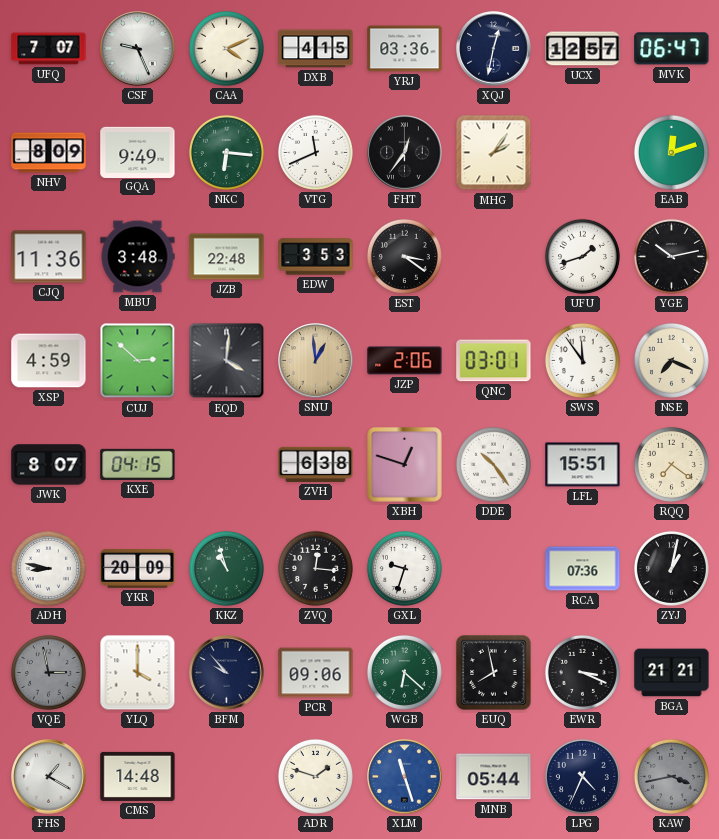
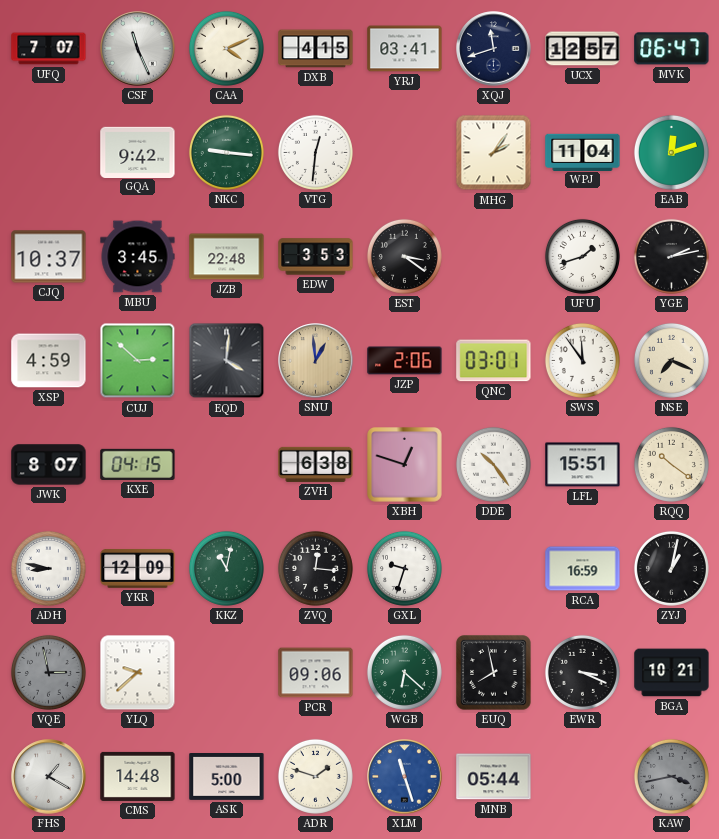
CSF: 9:26 -> 11:26 (138, 49)
YRJ: 03:36 -> 03:41 (405, 49)
XQJ: 12:32 -> 11:42 (494, 49)
NHV: 8:09 -> none (49, 153)
GQA: 9:49 -> 9:42 (138, 152)
NKC: 6:16 -> 9:16 (226, 152)
VTG: 11:41 -> 12:31 (315, 152)
FHT: 12:36 -> none (405, 153)
WPJ: none -> 11:04 (583, 152)
CJQ: 11:36 -> 10:37 (49, 257)
MBU: 3:48 -> 3:45 (138, 257)
YGE: 10:13 -> 2:13 (671, 256)
RQQ: 7:21 -> 10:21 (671, 464)
YKR: 20:09 -> 12:09 (138, 569)
KKZ: 10:57 -> 11:02 (226, 568)
RCA: 07:36 -> 16:59 (583, 569)
YLQ: 4:00 -> 9:38 (138, 673)
BFM: 9:53 -> none (227, 673)
BGA: 21:21 -> 10:21 (672, 673)
ASK: none -> 5:00 (227, 777)
LPG: 4:34 -> none (582, 776)
